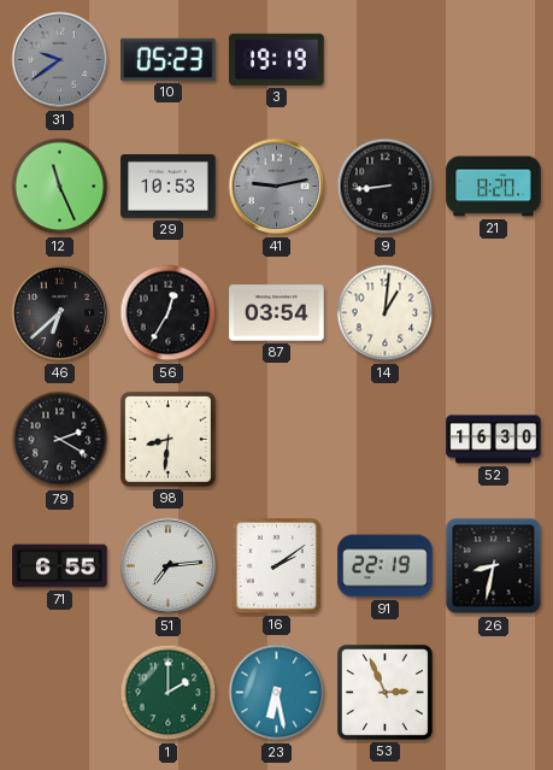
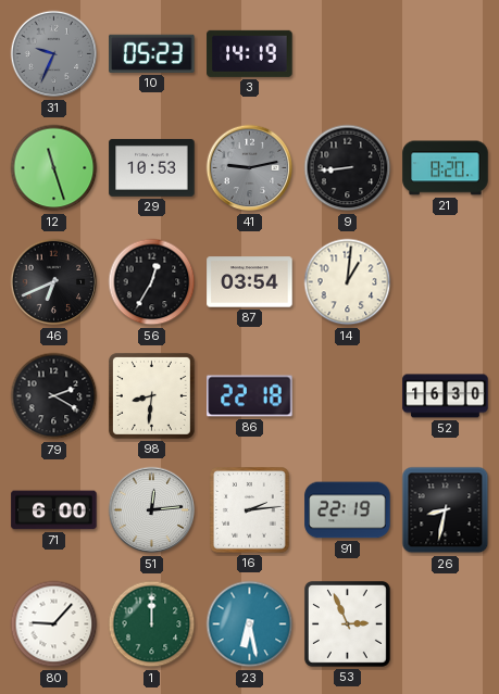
31: 9:39 -> 9:34 (54, 54)
3: 19:19 -> 14:19 (250, 53)
12: 11:26 -> 11:27 (54, 168)
46: 6:38 -> 6:41 (54, 282)
86: none -> 22:18 (250, 396)
71: 6:55 -> 6:00 (54, 510)
51: 7:14 -> 12:14 (152, 510)
16: 2:09 -> 2:14 (250, 510)
80: none -> 9:07 (54, 624)
1: 2:00 -> 12:00 (152, 624)
